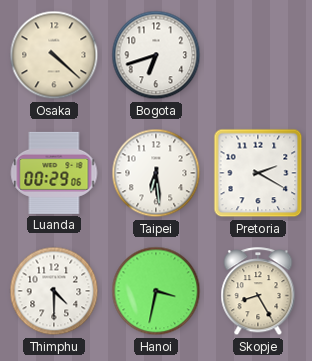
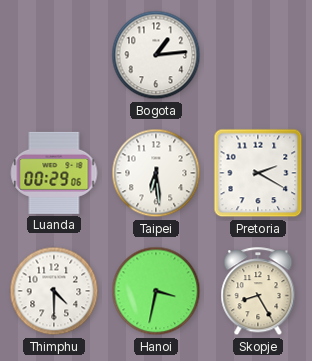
Osaka: 4:22 -> none (54, 55)
Bogota: 6:42 -> 1:14 (156, 55)
